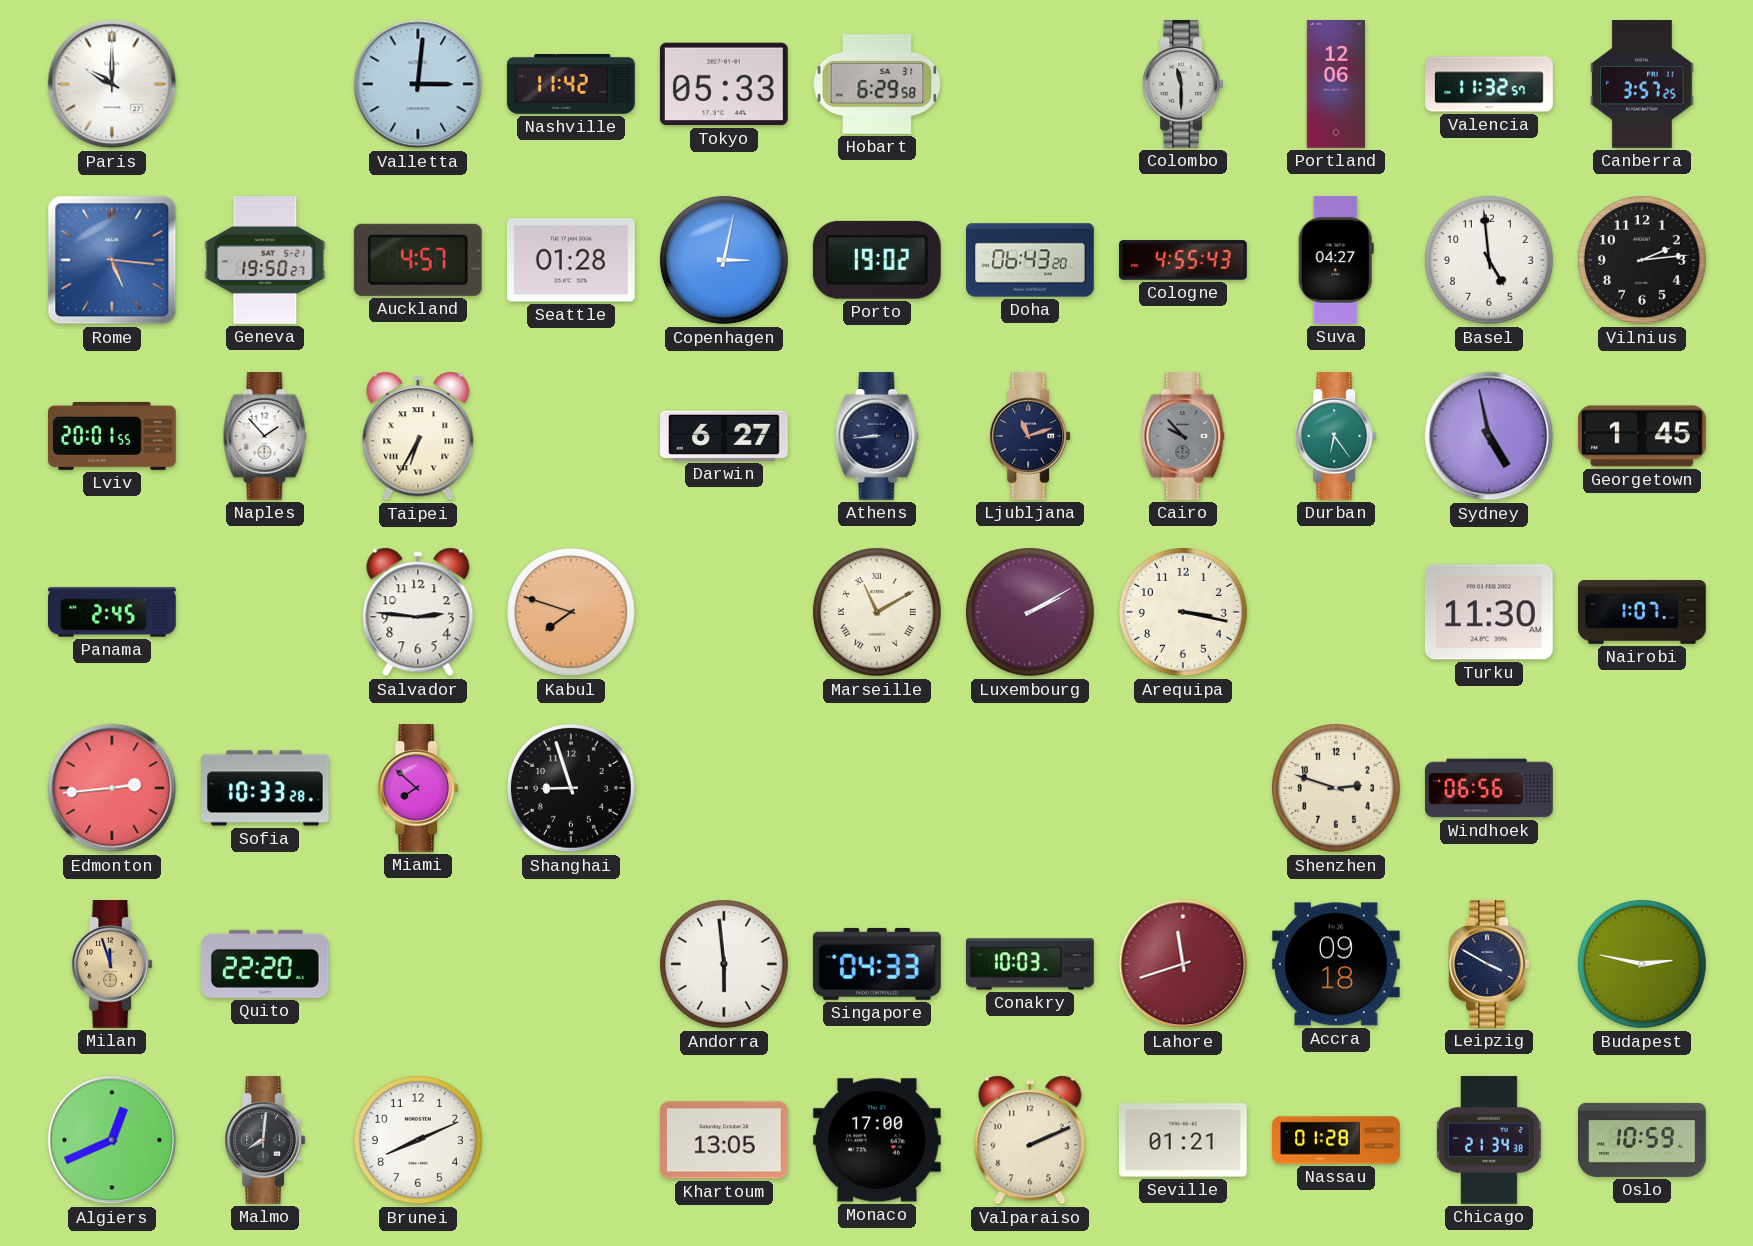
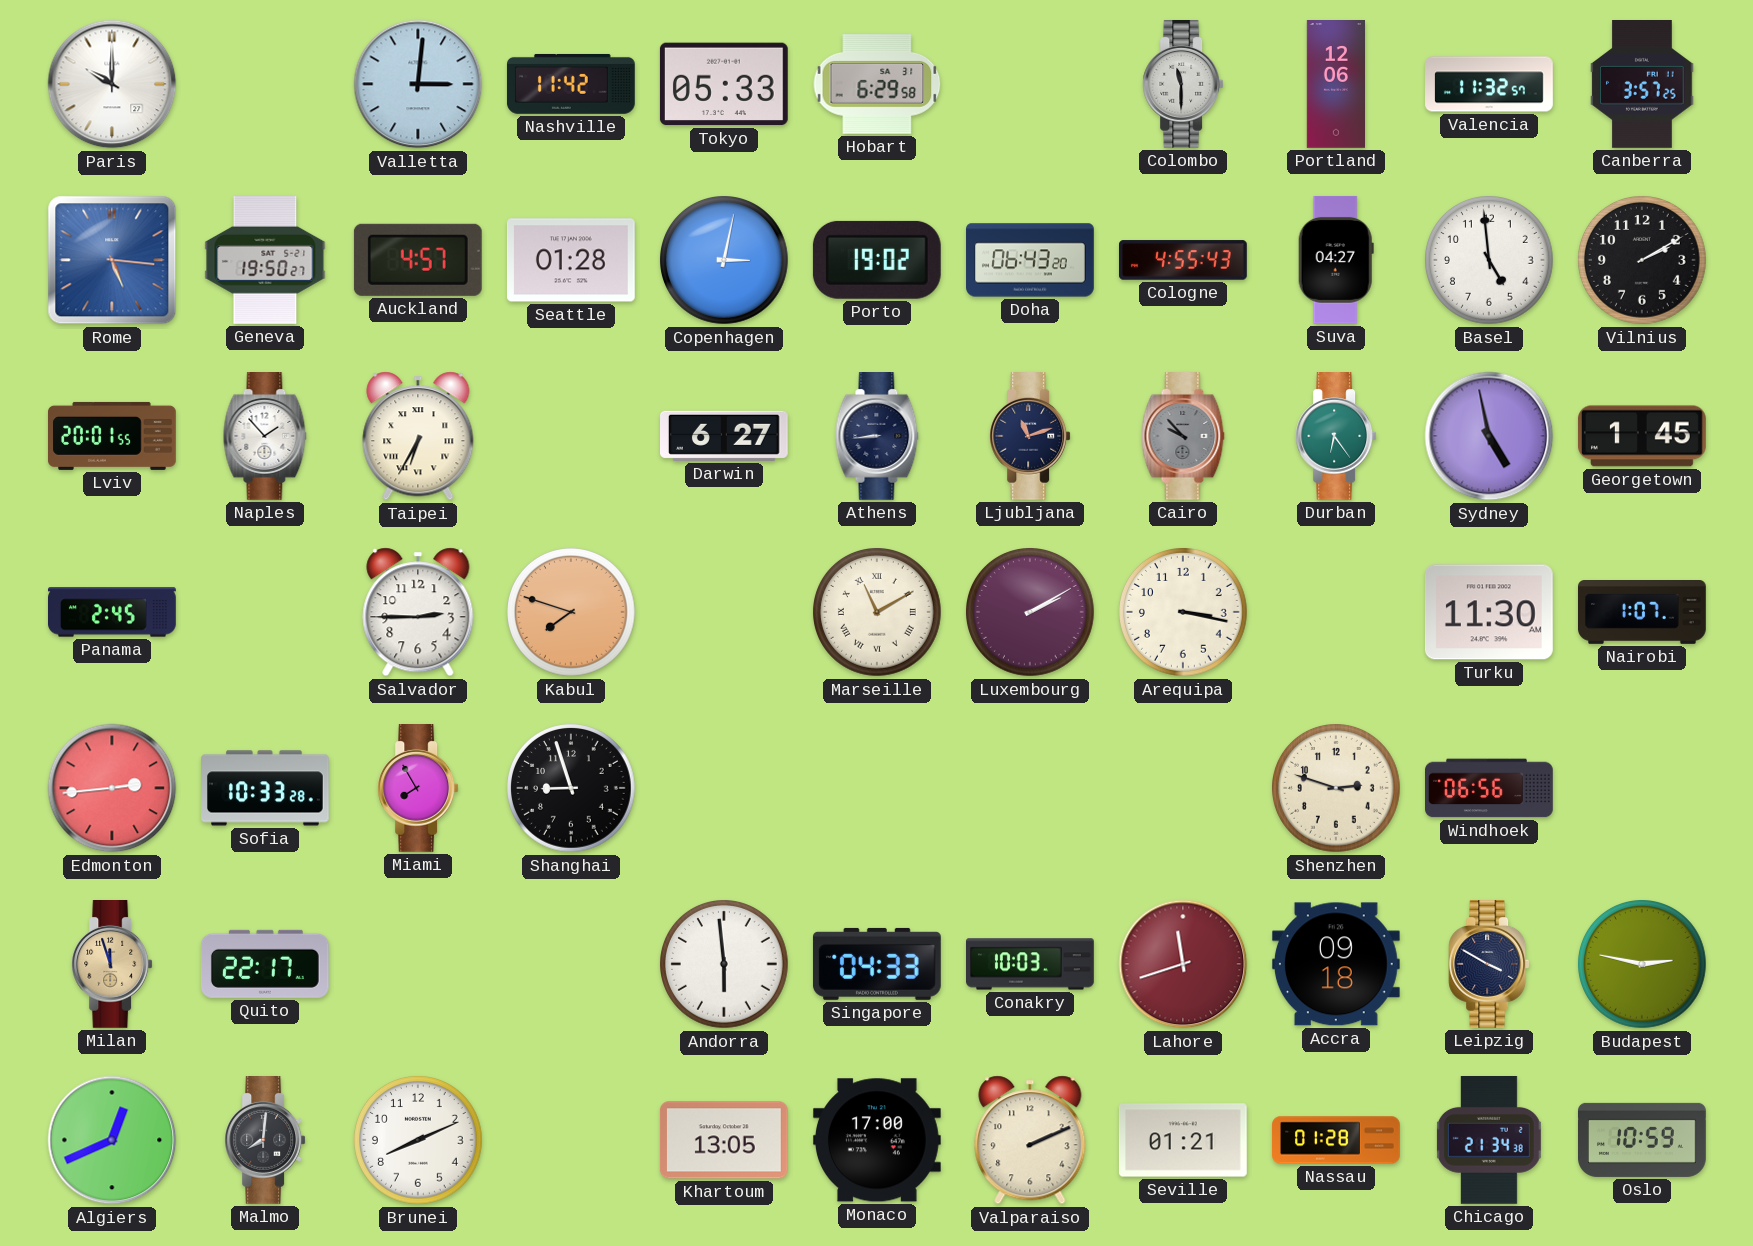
Vilnius: 2:14 -> 2:10 (1643, 261)
Salvador: 2:46 -> 2:45 (418, 612)
Miami: 7:52 -> 7:55 (418, 789)
Quito: 22:20 -> 22:17 (265, 964)
